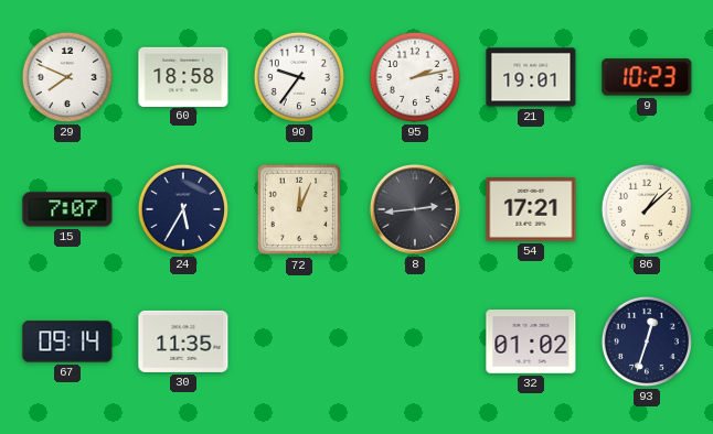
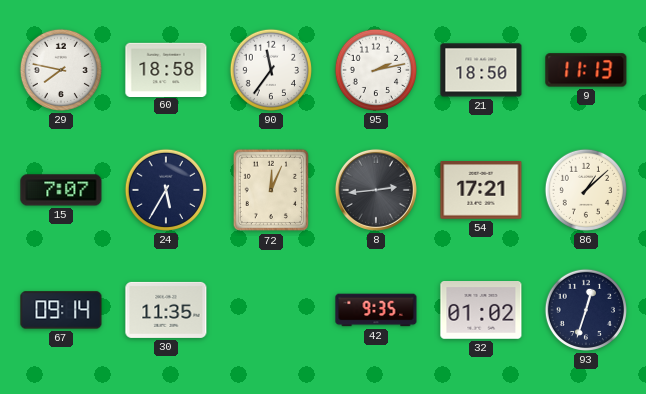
29: 7:49 -> 7:47 (61, 70)
90: 9:36 -> 11:36 (271, 70)
21: 19:01 -> 18:50 (481, 70)
9: 10:23 -> 11:13 (586, 70)
42: none -> 9:35 (376, 310)
